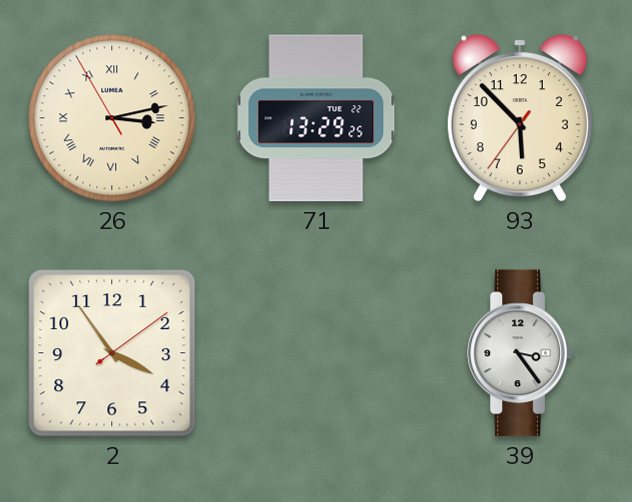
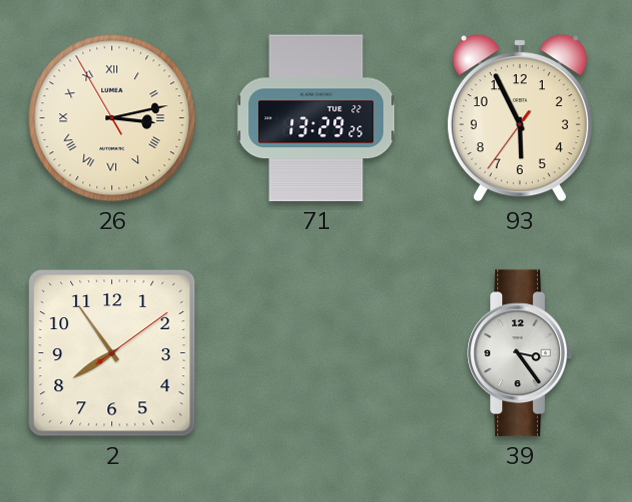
93: 5:52 -> 5:55 (520, 118)
2: 3:54 -> 7:54 (112, 353)
